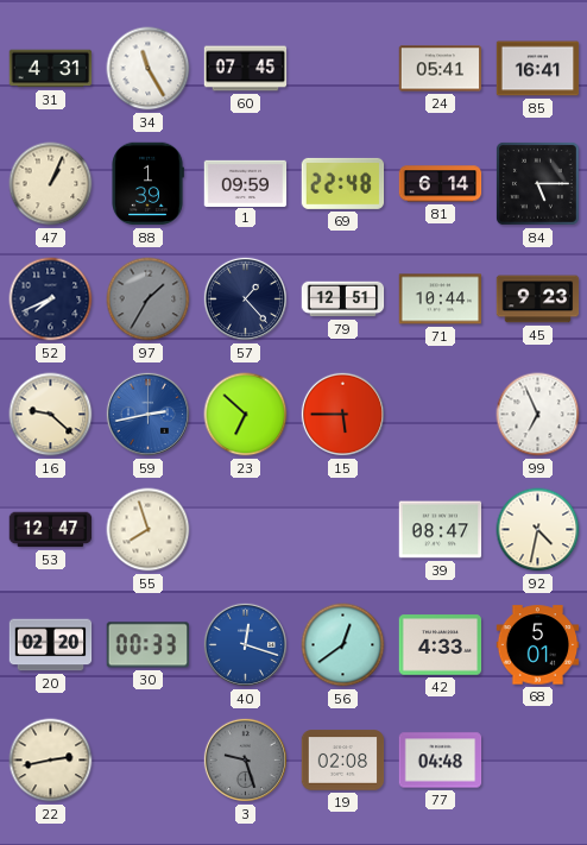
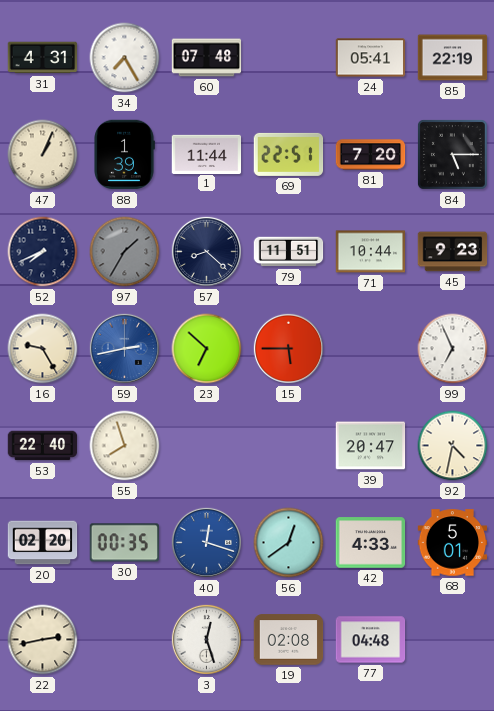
34: 11:25 -> 7:25 (125, 58)
60: 07:45 -> 07:48 (207, 58)
85: 16:41 -> 22:19 (453, 58)
1: 09:59 -> 11:44 (207, 154)
69: 22:48 -> 22:51 (289, 154)
81: 6:14 -> 7:20 (371, 155)
57: 1:23 -> 8:22 (206, 251)
79: 12:51 -> 11:51 (289, 252)
16: 9:22 -> 9:25 (43, 349)
53: 12:47 -> 22:40 (43, 446)
39: 08:47 -> 20:47 (371, 446)
30: 00:33 -> 00:35 (125, 543)
3: 9:27 -> 12:27 (206, 639)
3 dial: grey -> white (206, 639)
